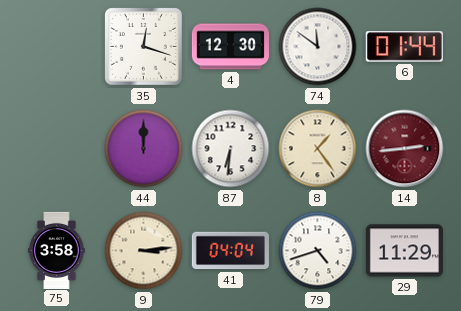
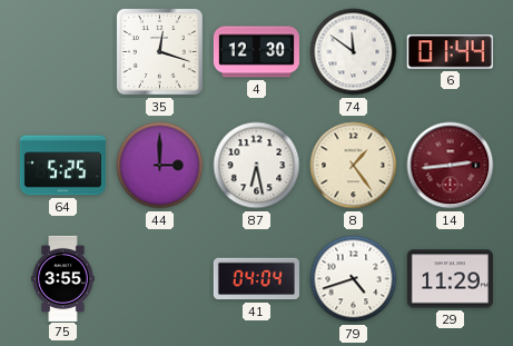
64: none -> 5:25 (62, 166)
44: 12:00 -> 3:00 (160, 166)
87: 6:31 -> 6:28 (257, 166)
75: 3:58 -> 3:55 (63, 278)
9: 3:14 -> none (144, 251)
